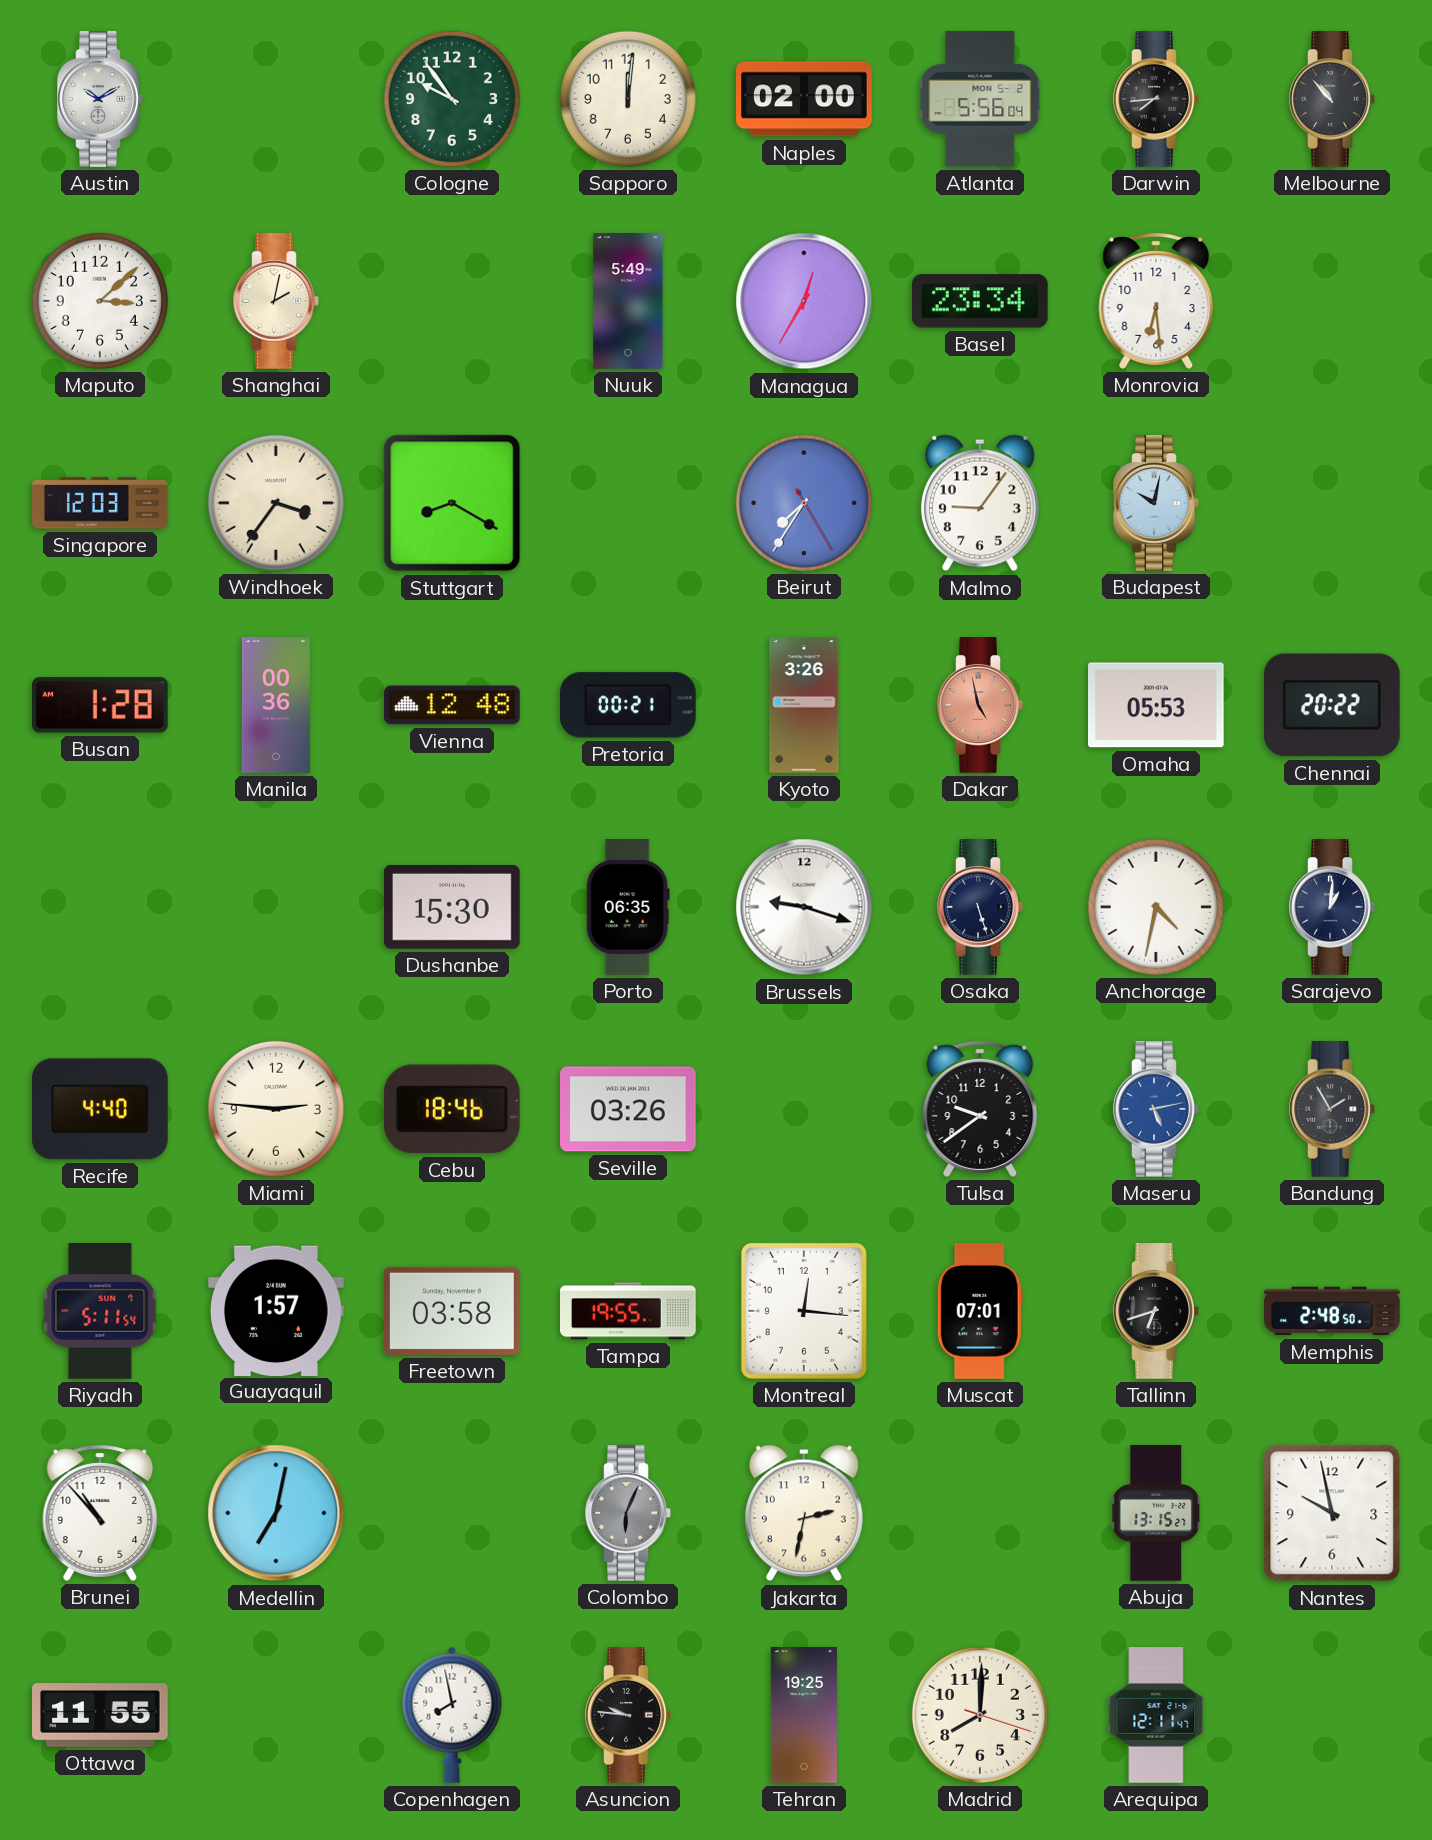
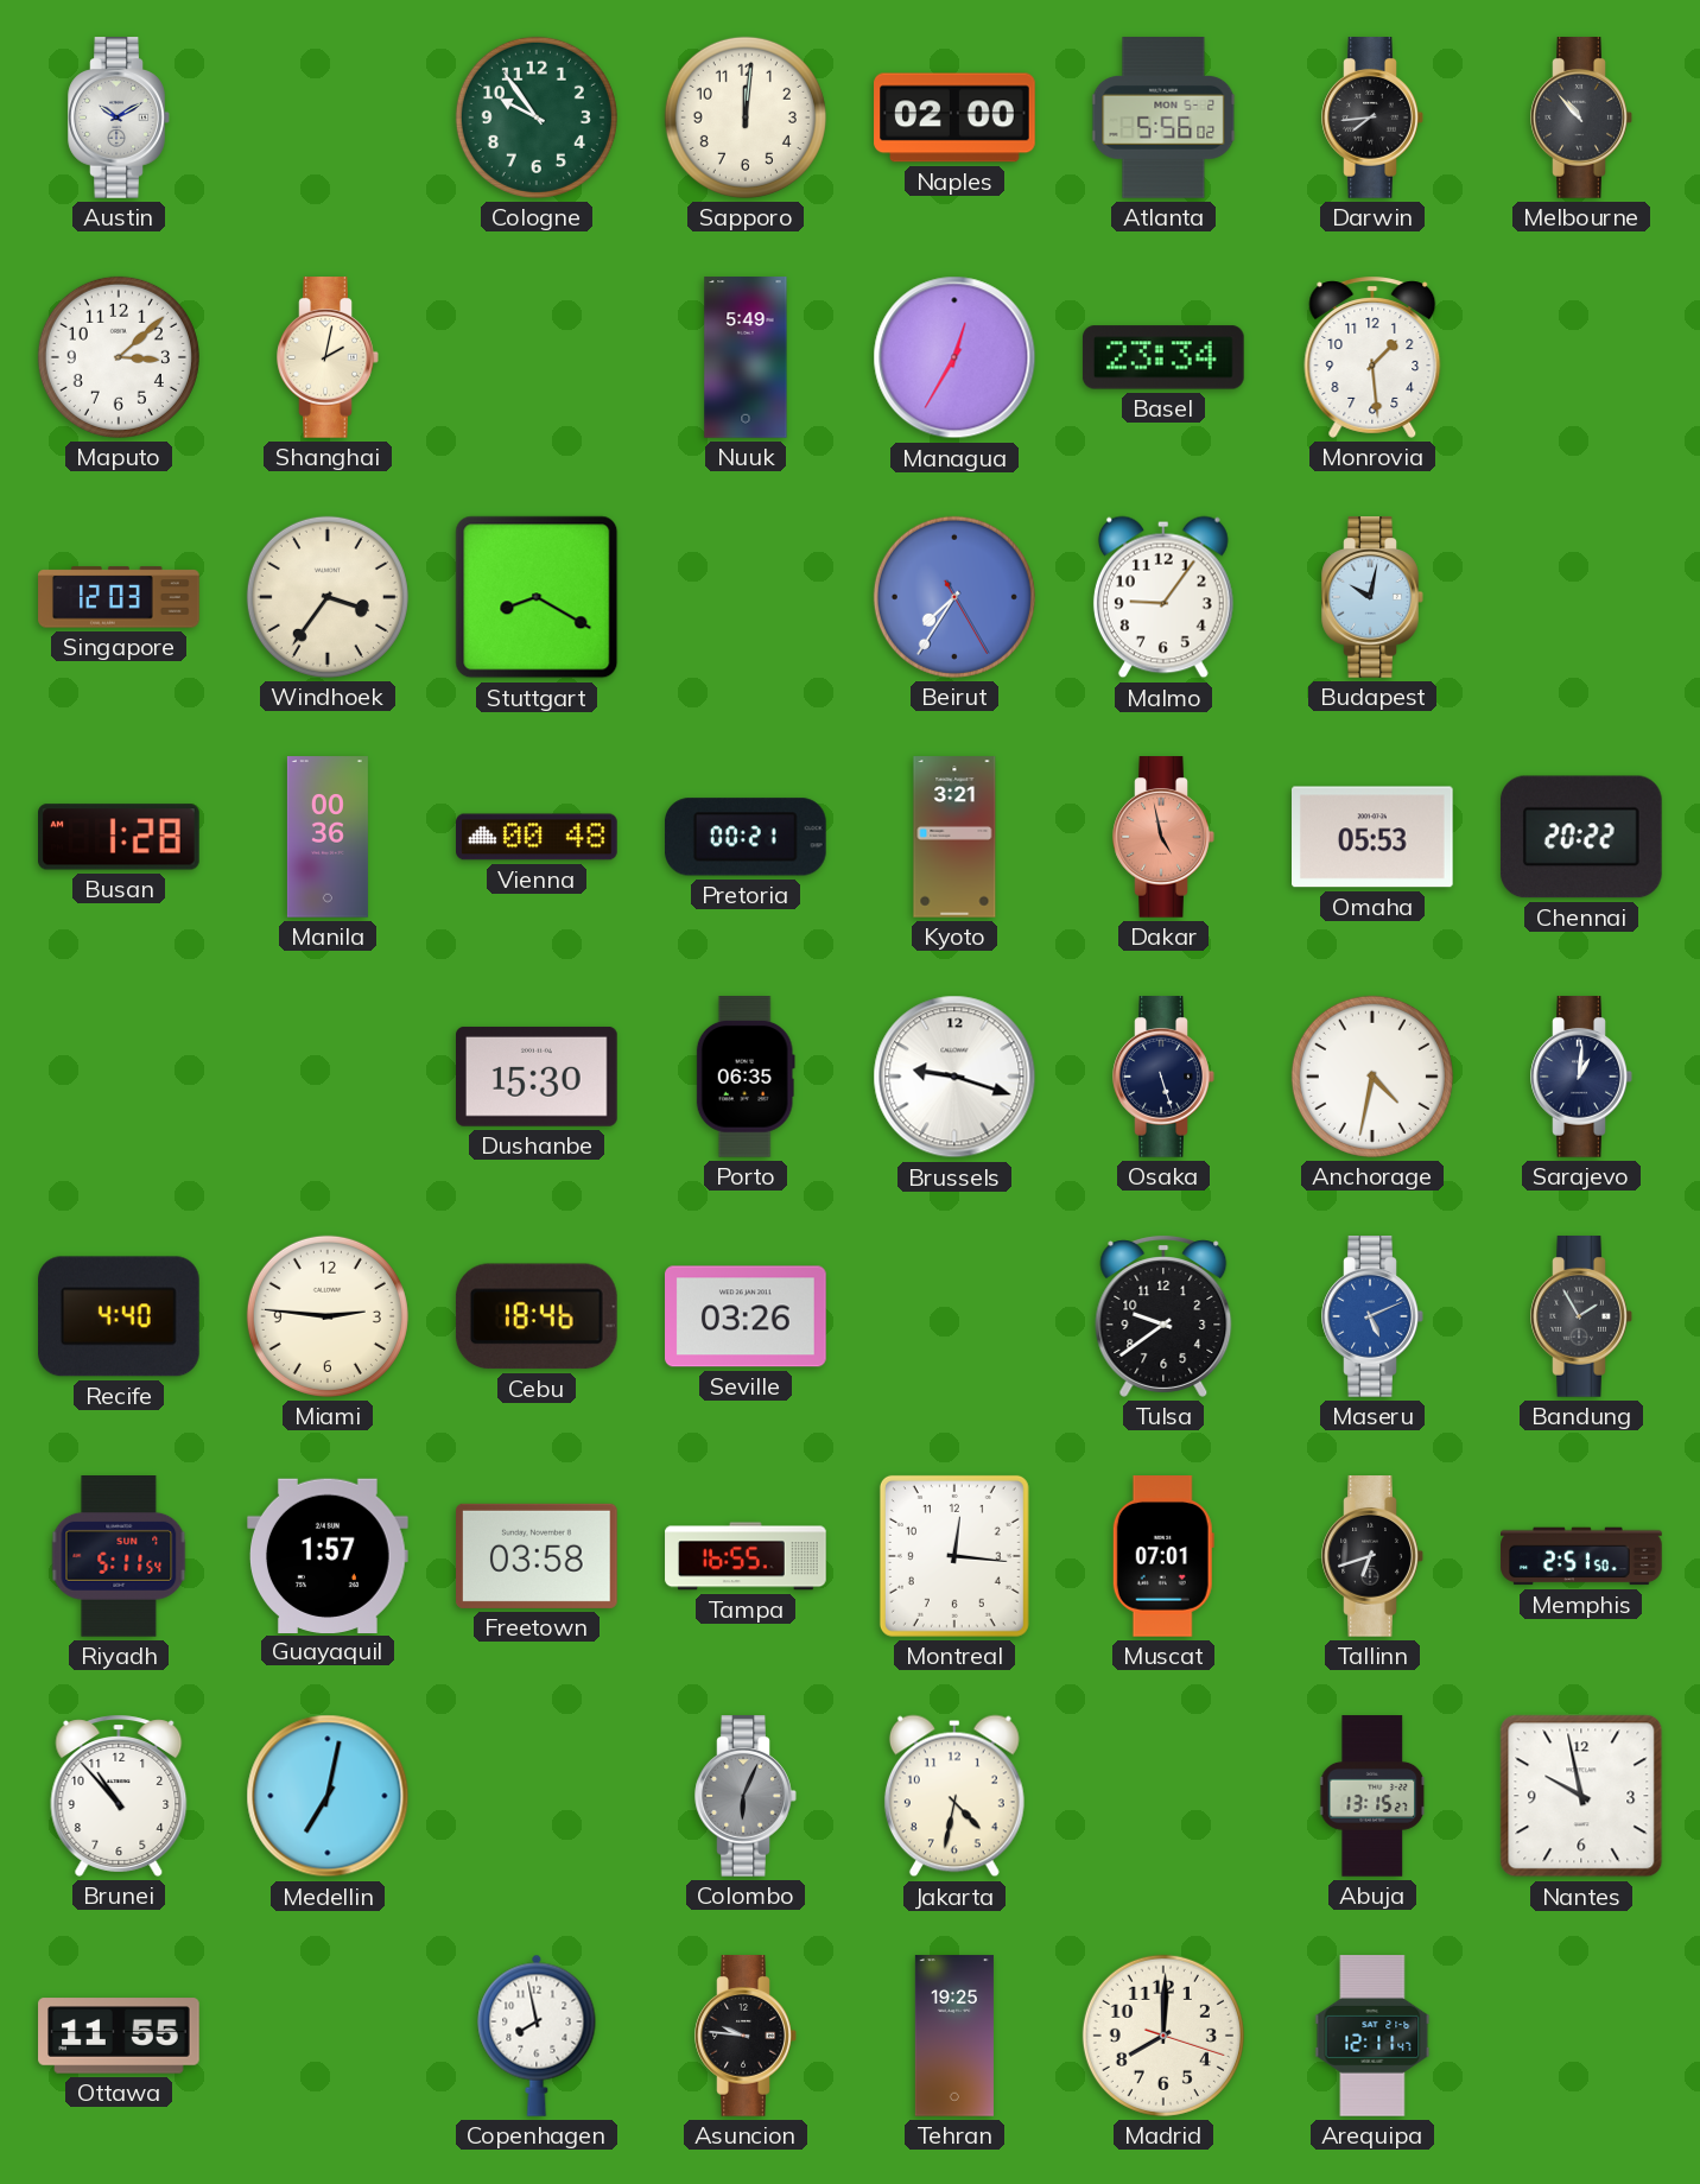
Atlanta: 5:56:04 -> 5:56:02 (1163, 118)
Monrovia: 6:29 -> 1:29 (1372, 357)
Vienna: 12:48 -> 00:48 (537, 837)
Kyoto: 3:26 -> 3:21 (954, 837)
Maseru: 5:13 -> 5:11 (1372, 1316)
Tampa: 19:55 -> 16:55 (746, 1556)
Memphis: 2:48 -> 2:51 (1581, 1556)
Jakarta: 2:32 -> 4:32 (954, 1796)
